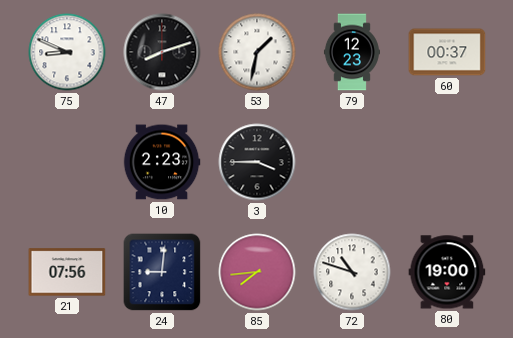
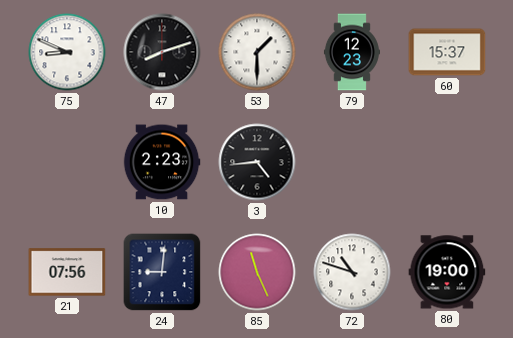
53: 1:32 -> 1:30 (257, 52)
60: 00:37 -> 15:37 (447, 52)
3: 3:45 -> 4:44 (257, 162)
85: 7:44 -> 11:26 (257, 272)
